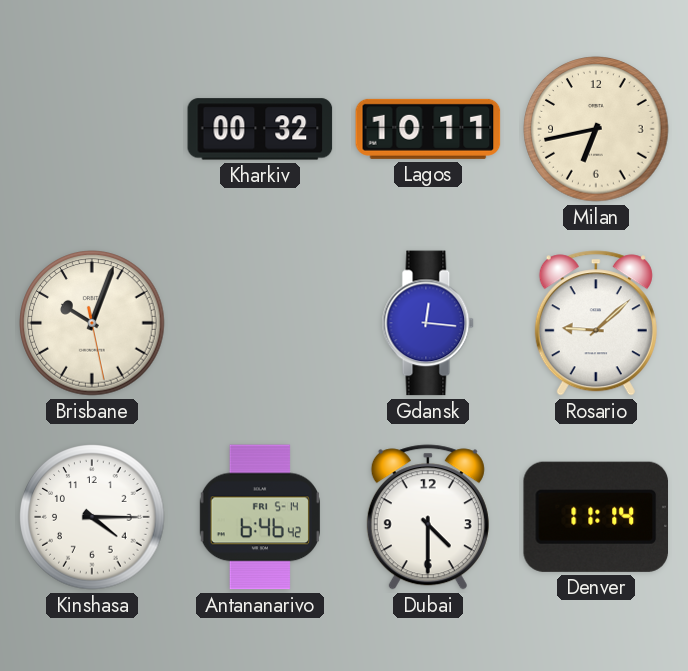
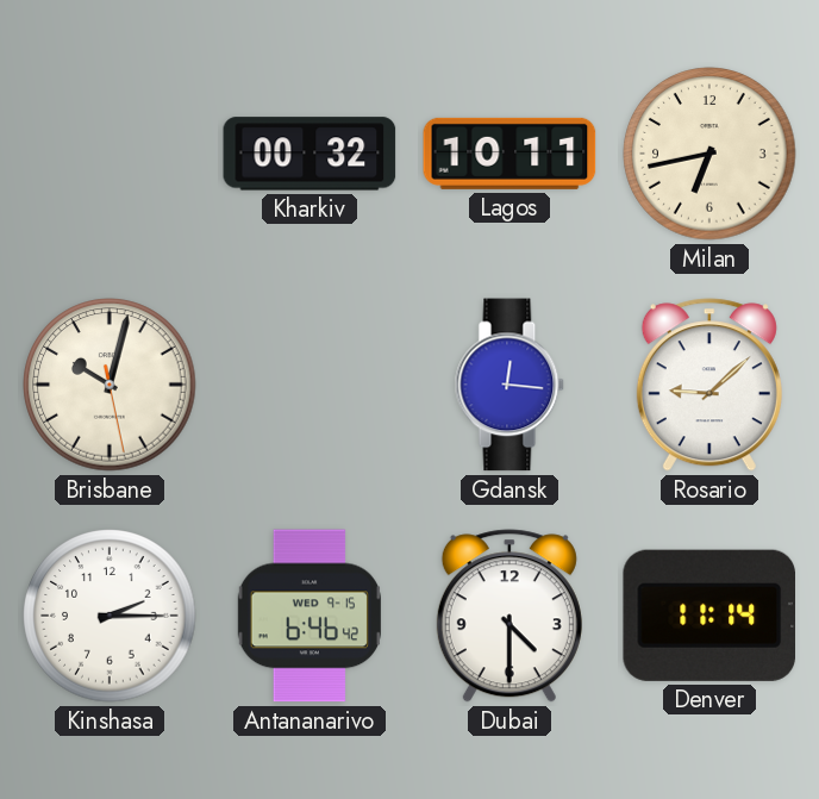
Brisbane: 10:03 -> 10:02 (110, 385)
Kinshasa: 4:15 -> 2:15 (110, 616)
Antananarivo date: FRI 5-14 -> WED 9-15 (310, 616)
